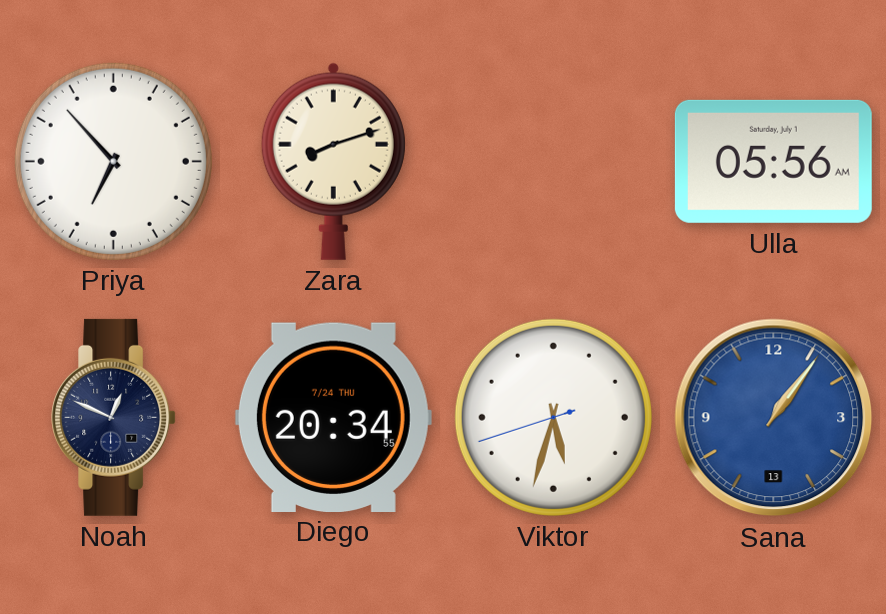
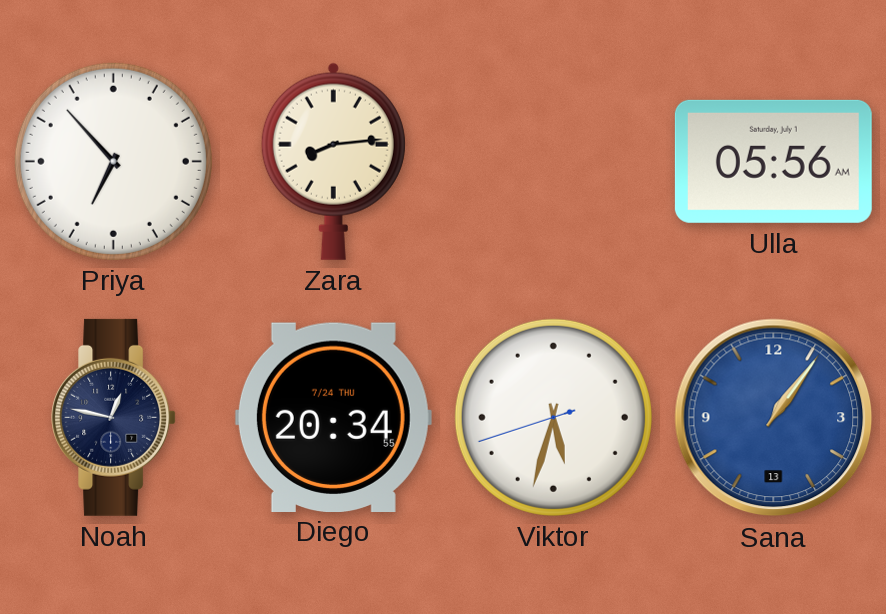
Zara: 8:12 -> 8:14 (333, 161)
Noah: 12:49 -> 12:47 (114, 417)
